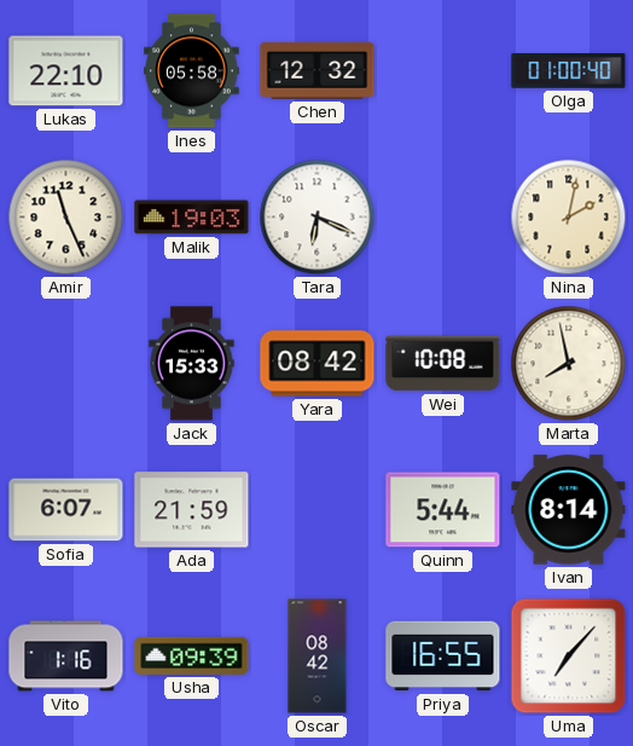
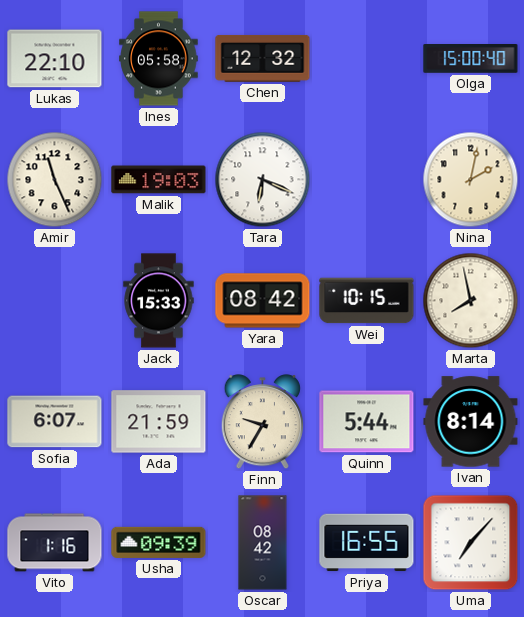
Olga: 01:00 -> 15:00 (471, 59)
Wei: 10:08 -> 10:15 (367, 301)
Finn: none -> 9:35 (262, 422)
